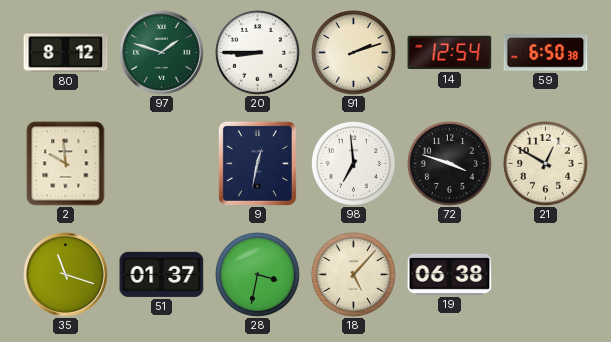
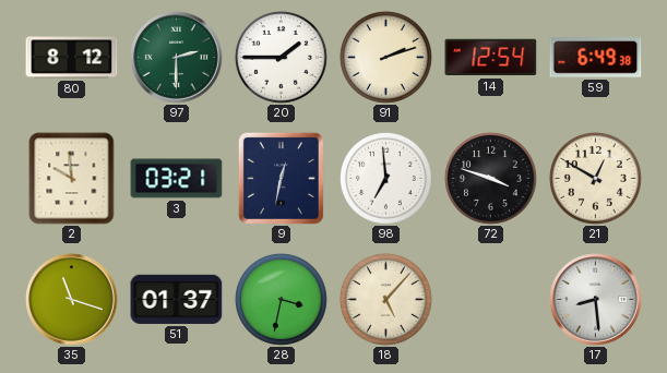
97: 1:48 -> 2:30 (177, 58)
20: 8:45 -> 1:45 (281, 57)
59: 6:50 -> 6:49 (596, 58)
3: none -> 03:21 (177, 179)
19: 06:38 -> none (450, 274)
17: none -> 8:29 (596, 300)
